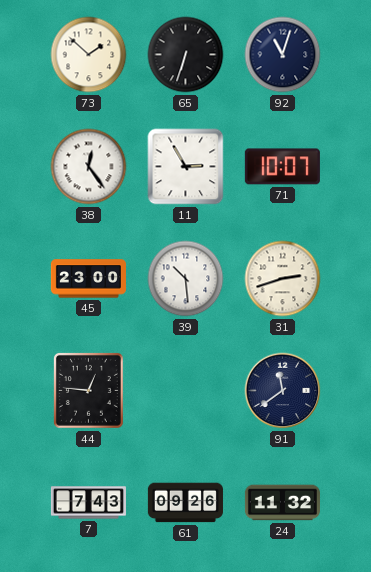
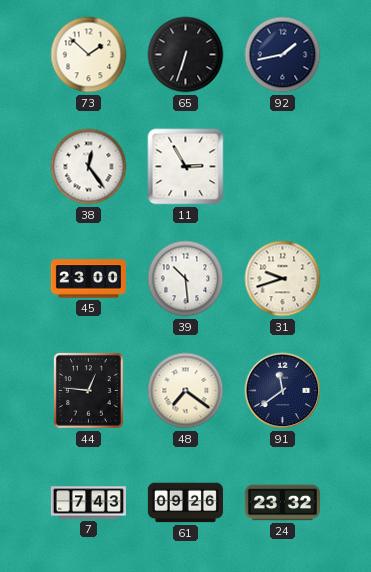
92: 11:03 -> 1:43 (283, 55)
71: 10:07 -> none (282, 167)
31: 2:42 -> 9:42 (283, 279)
48: none -> 7:21 (186, 391)
24: 11:32 -> 23:32 (282, 503)
